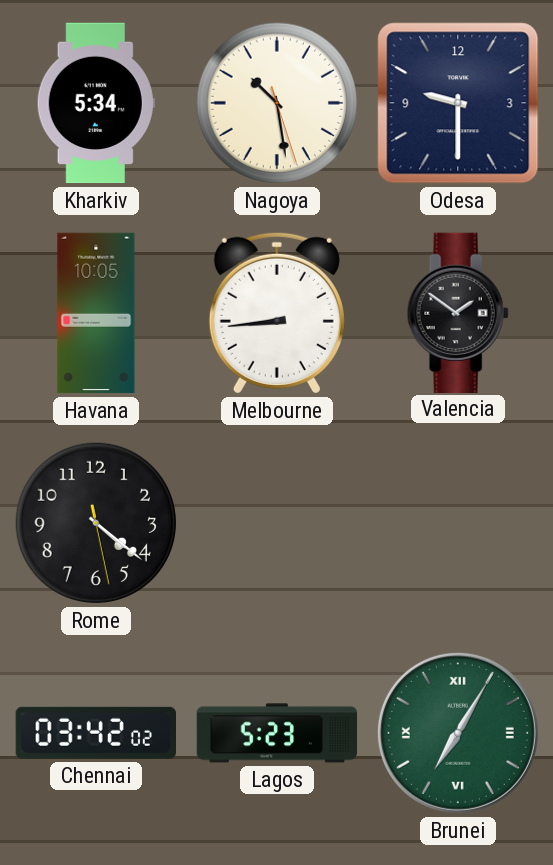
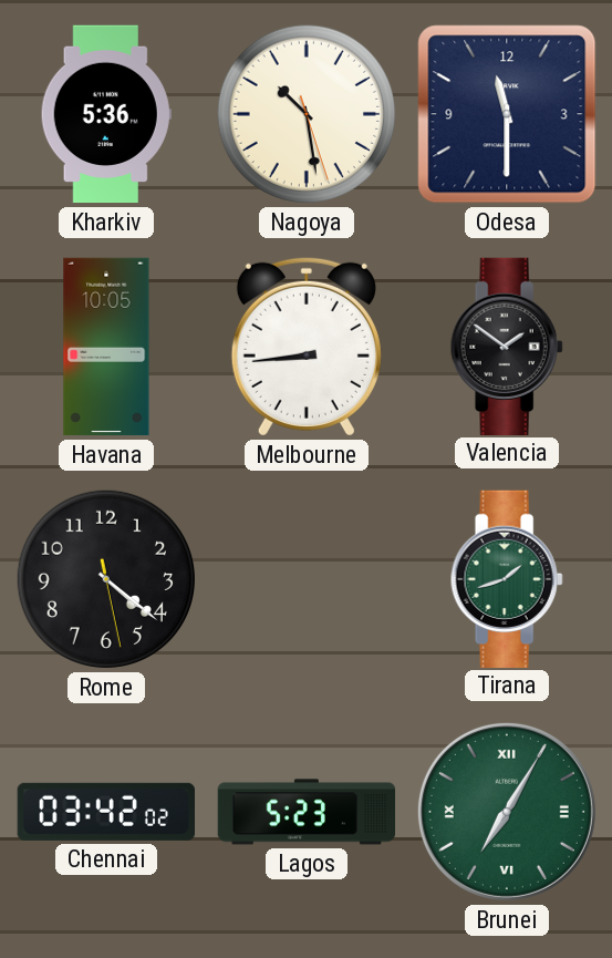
Kharkiv: 5:34 -> 5:36 (106, 114)
Odesa: 9:30 -> 11:30 (507, 114)
Tirana: none -> 1:42 (507, 578)
